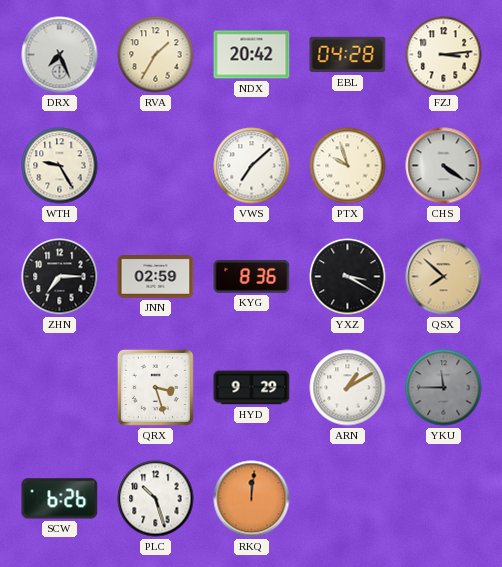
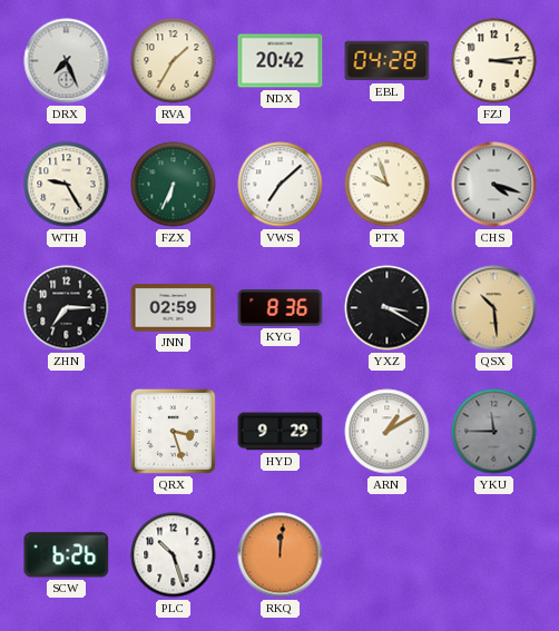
FZX: none -> 6:34 (174, 185)
CHS: 4:21 -> 4:18 (494, 185)
QSX: 7:52 -> 10:29 (494, 308)
